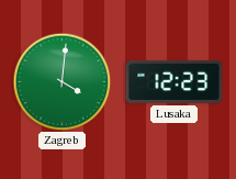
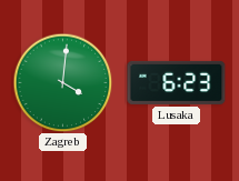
Lusaka: 12:23 -> 6:23 (177, 82)
